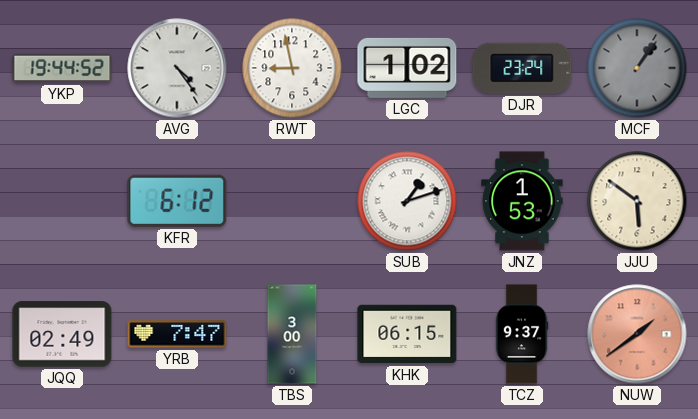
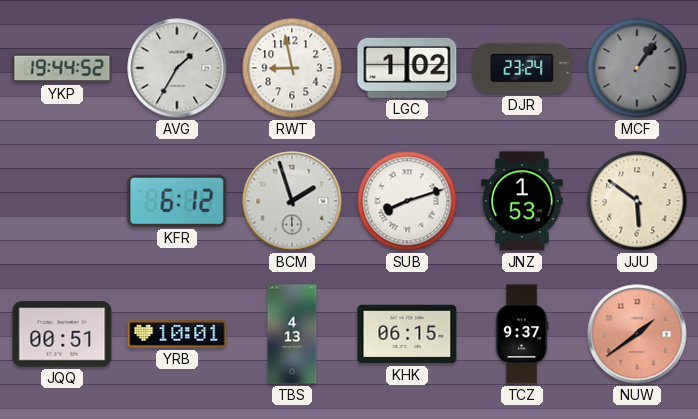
AVG: 4:24 -> 1:35 (177, 68)
BCM: none -> 1:57 (292, 201)
SUB: 1:12 -> 8:12 (407, 201)
JQQ: 02:49 -> 00:51 (62, 334)
YRB: 7:47 -> 10:01 (177, 334)
TBS: 3:00 -> 4:13 (292, 334)
